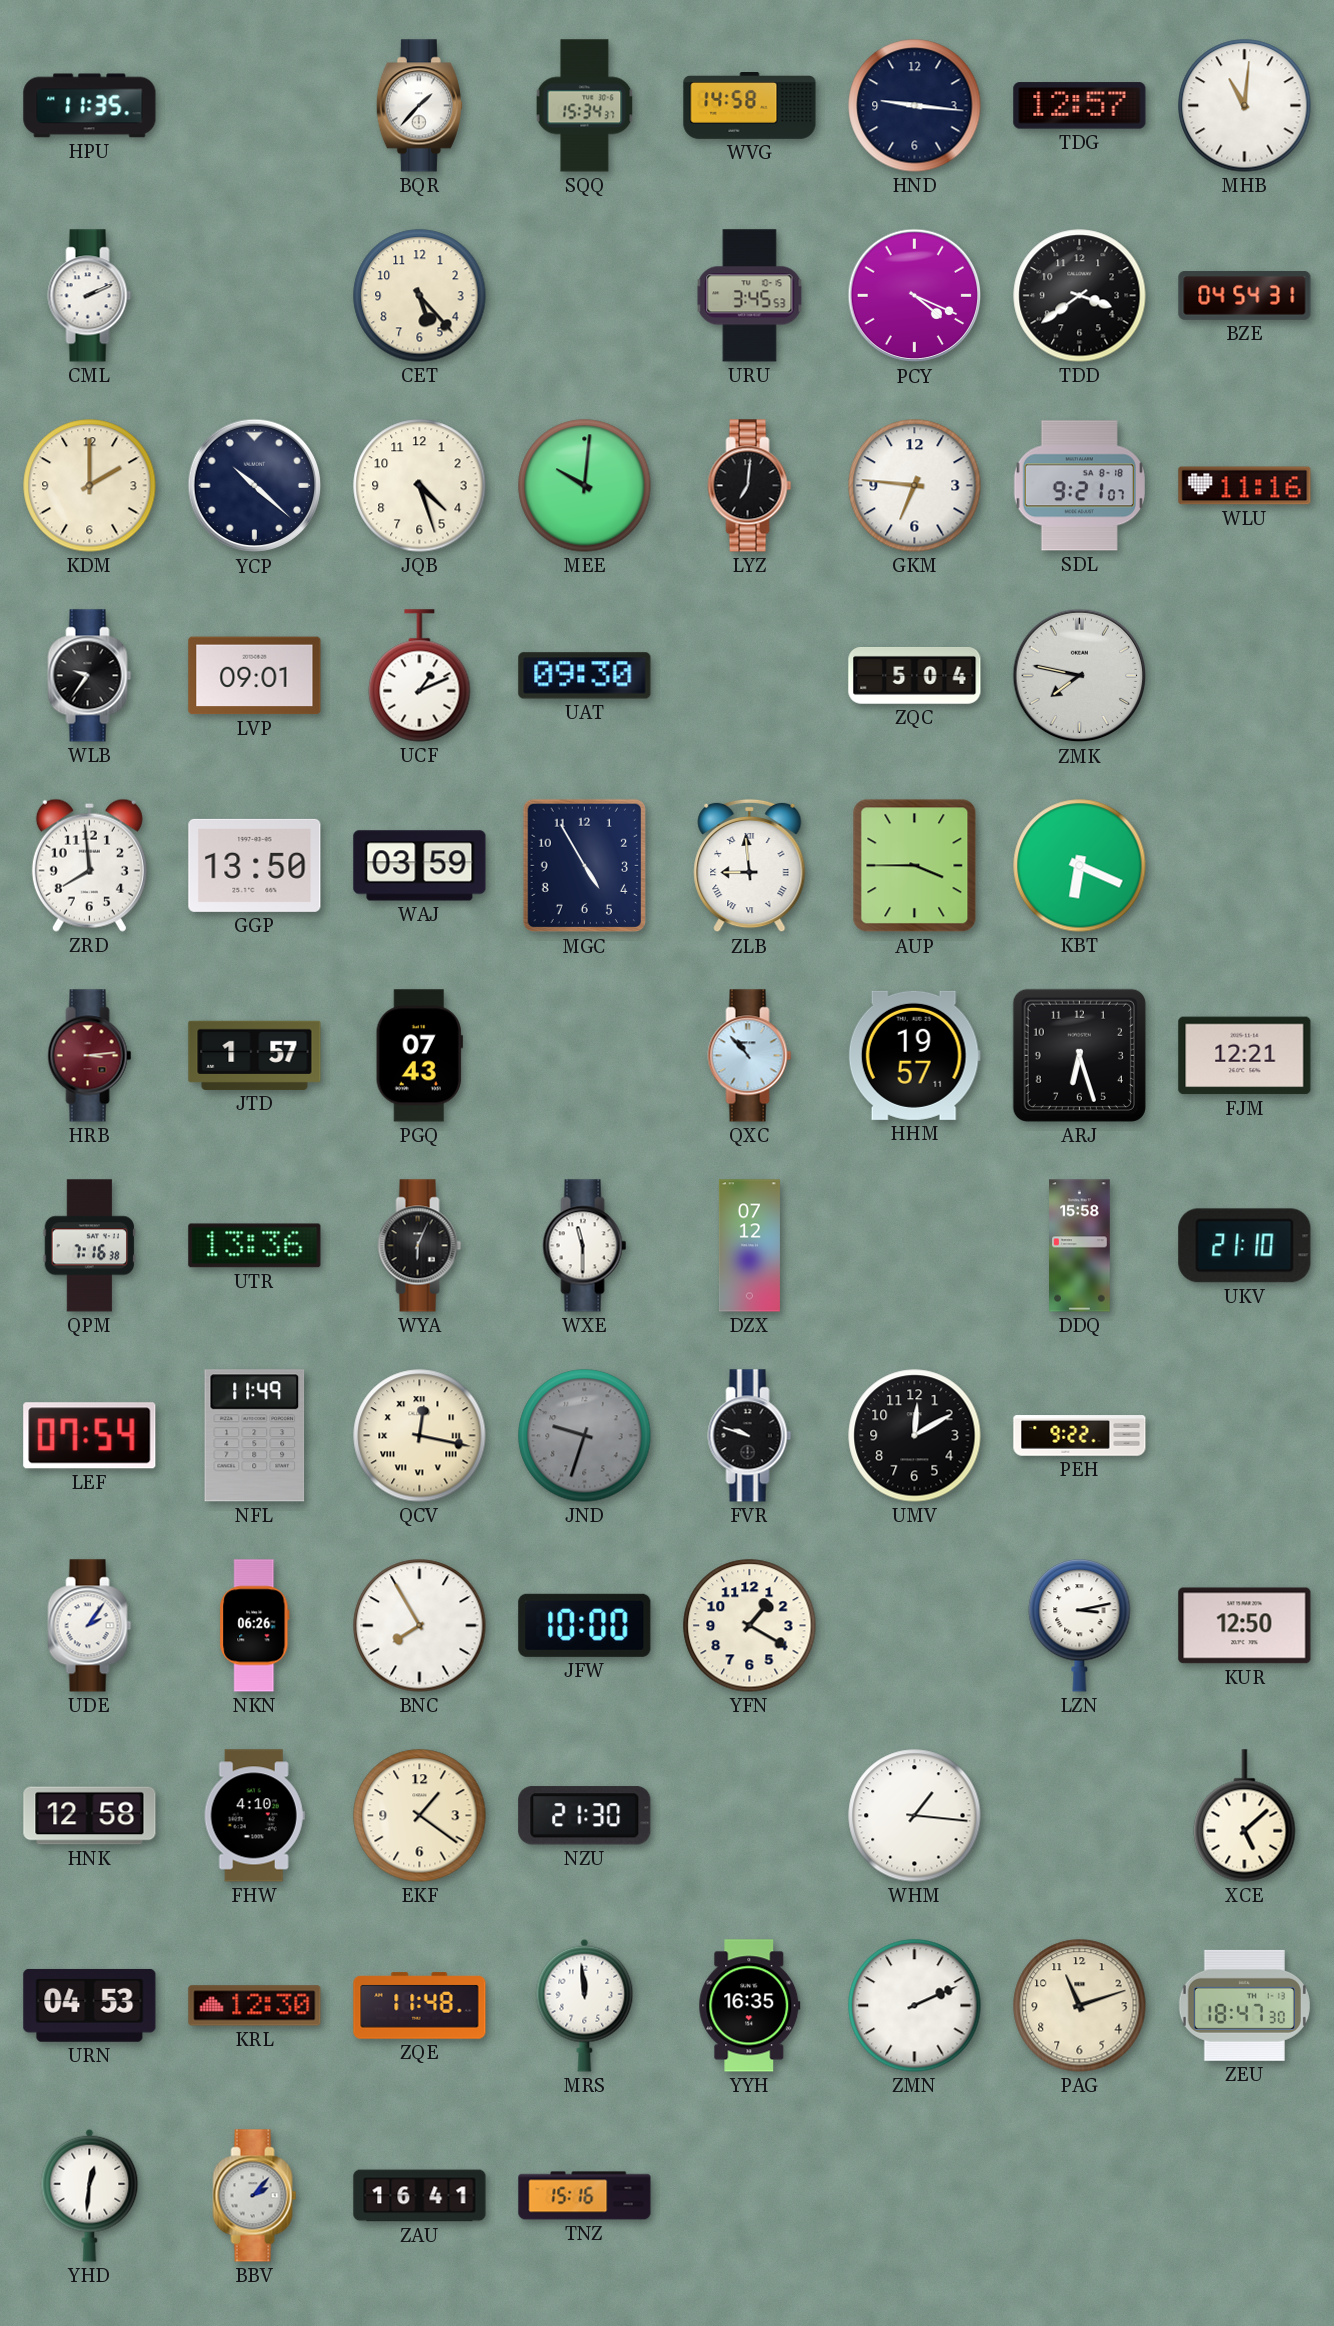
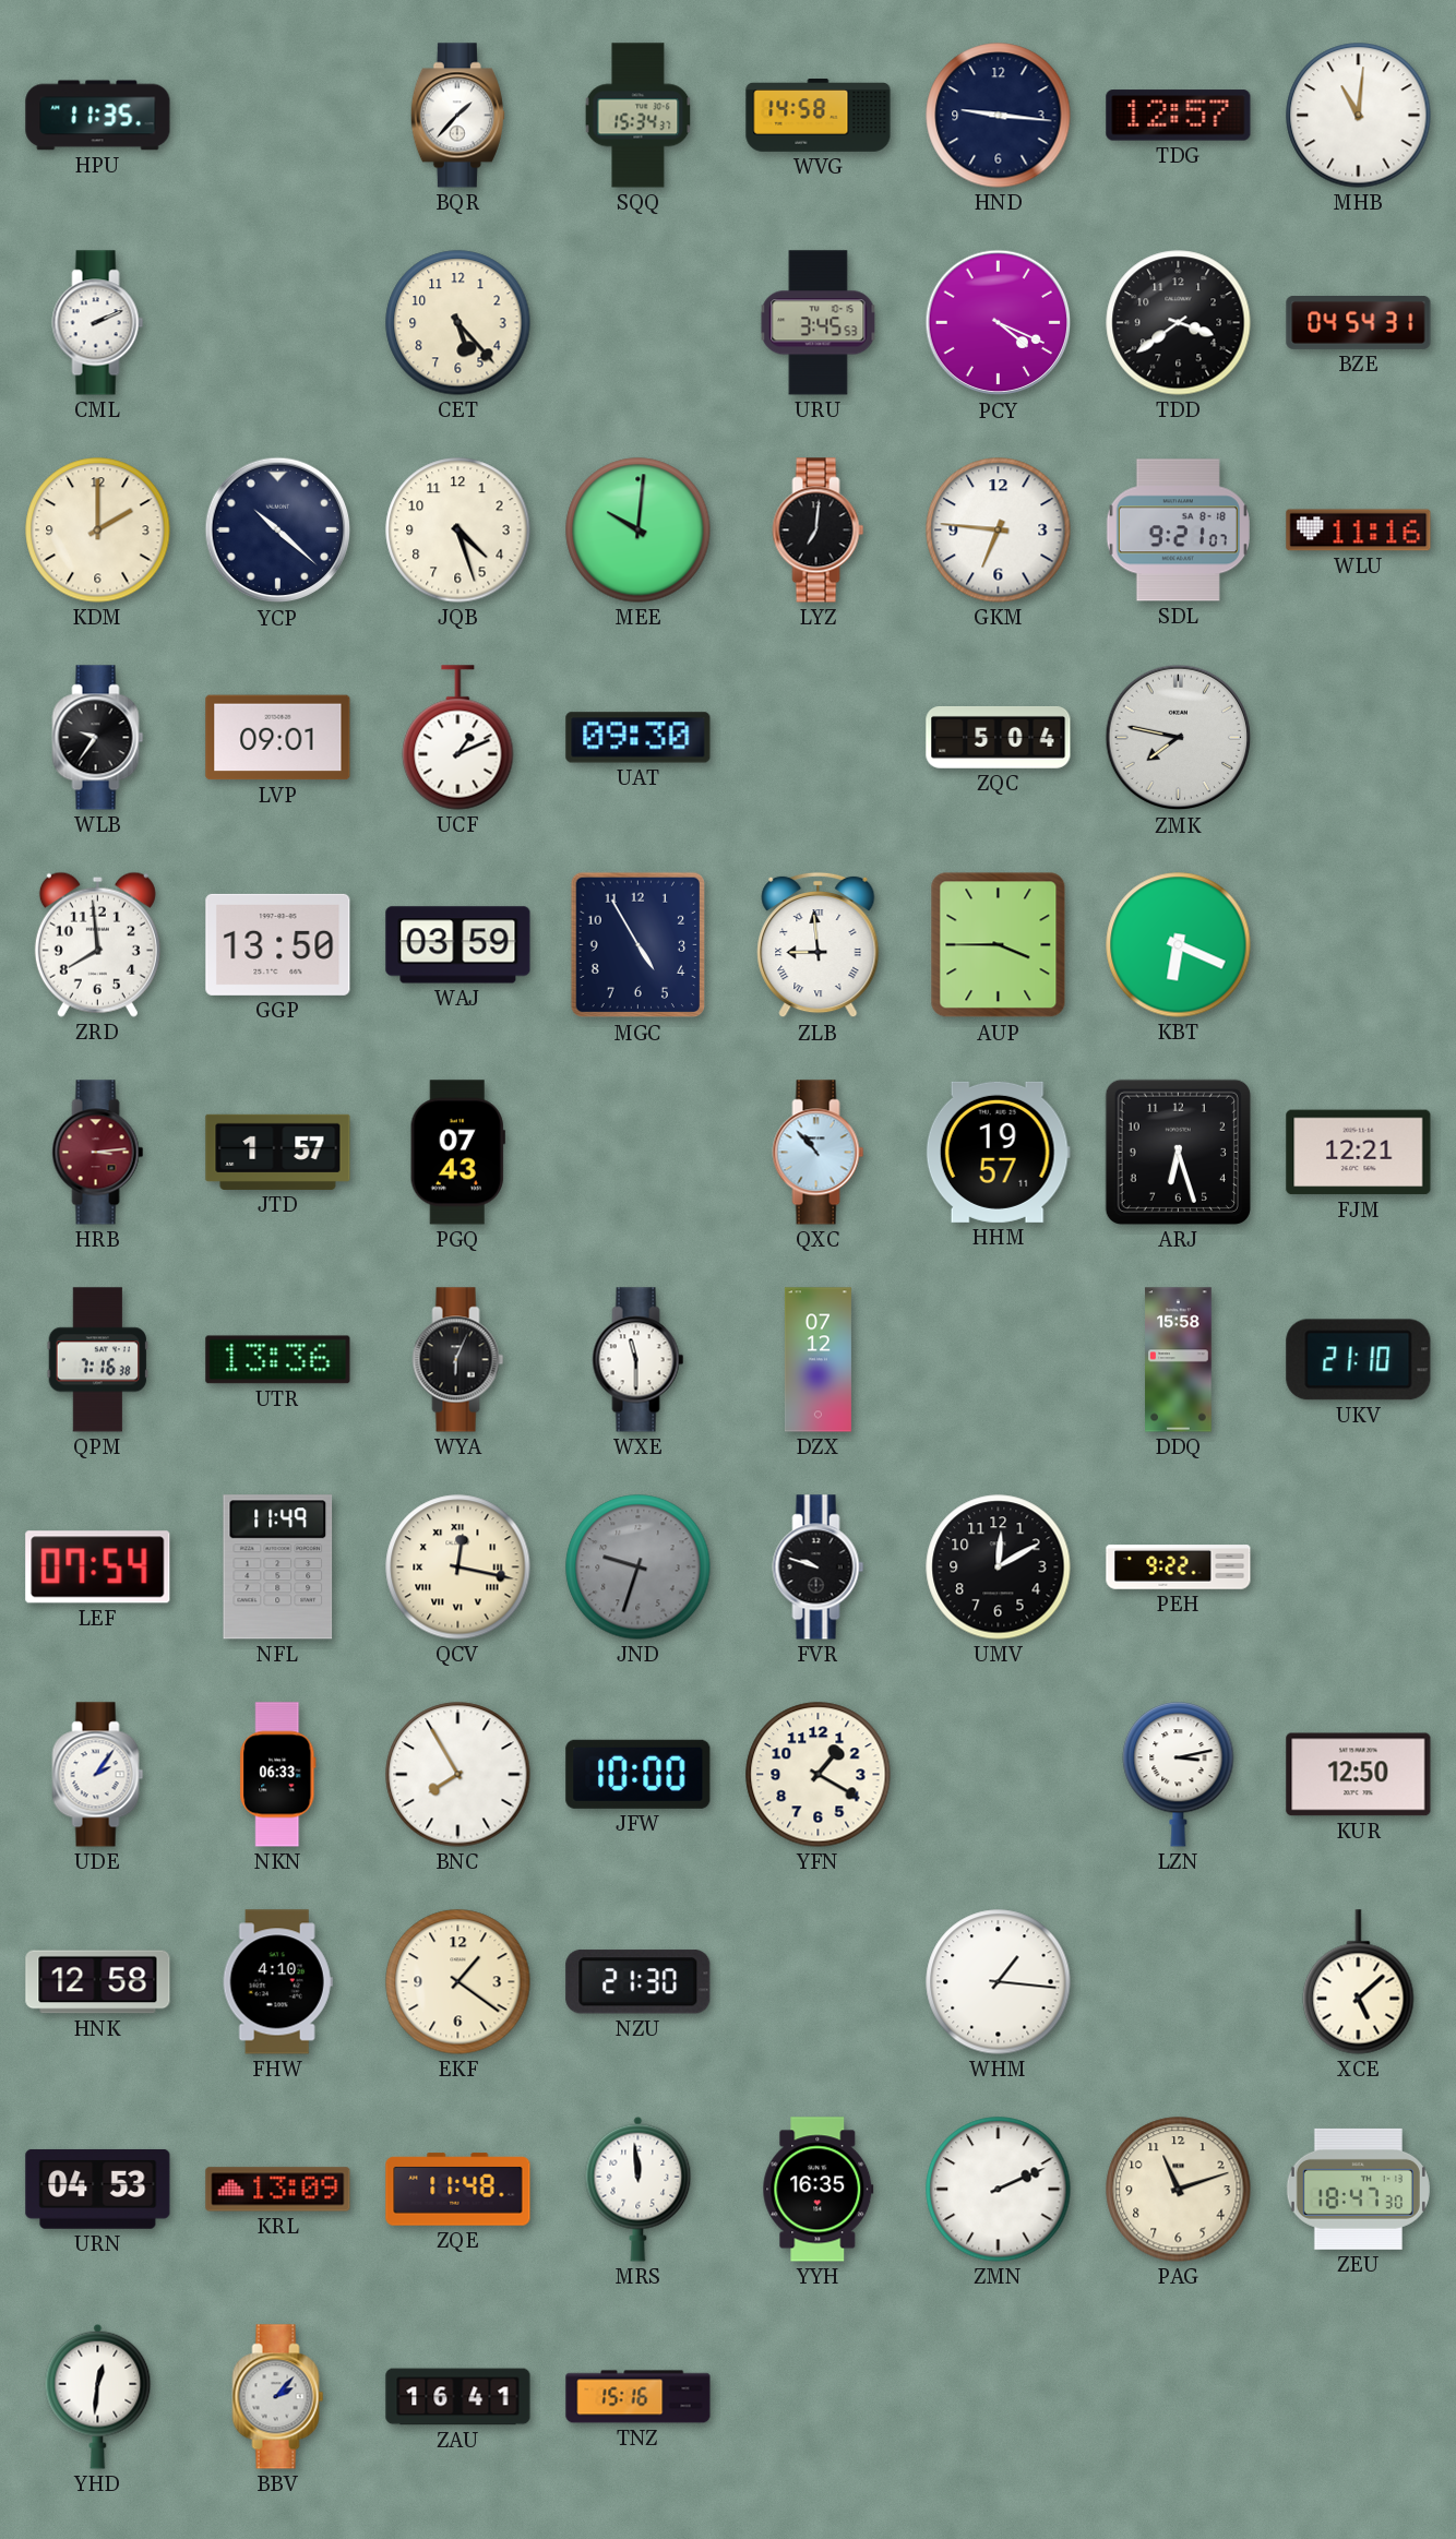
NKN: 06:26 -> 06:33 (278, 1775)
KRL: 12:30 -> 13:09 (278, 2190)
